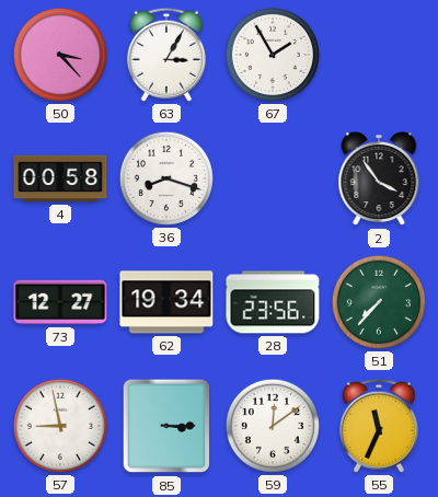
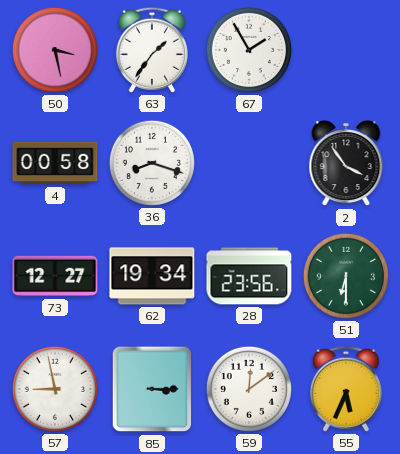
50: 3:23 -> 3:28 (55, 50)
63: 3:05 -> 1:36 (152, 50)
51: 7:37 -> 6:30 (346, 276)
55: 11:34 -> 5:34 (346, 389)
